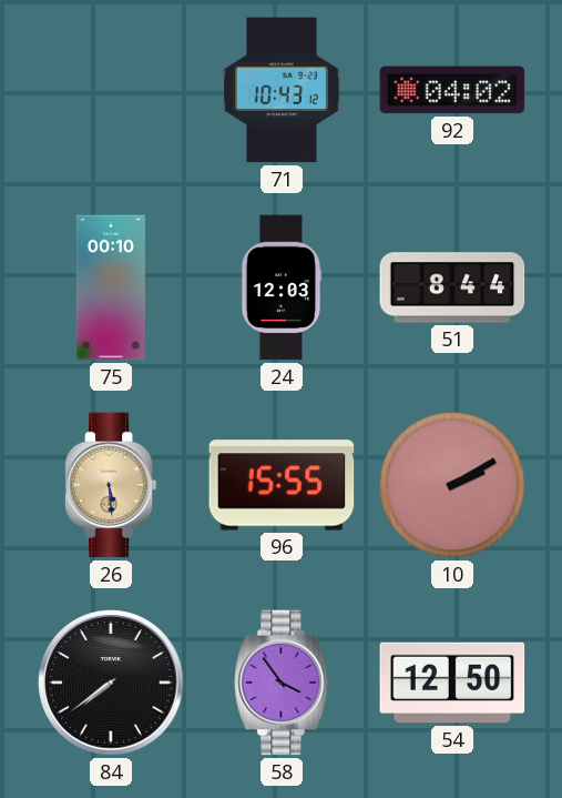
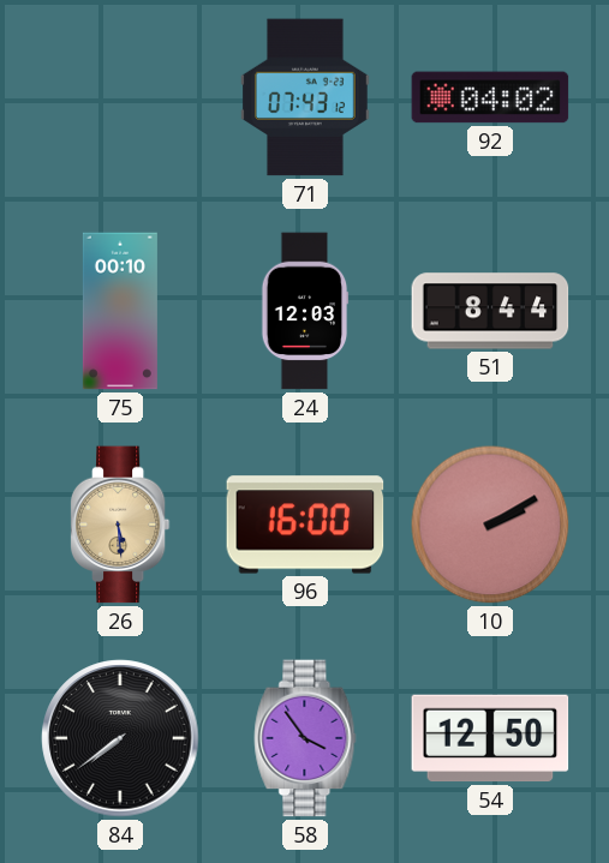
71: 10:43 -> 07:43 (305, 97)
96: 15:55 -> 16:00 (305, 525)
